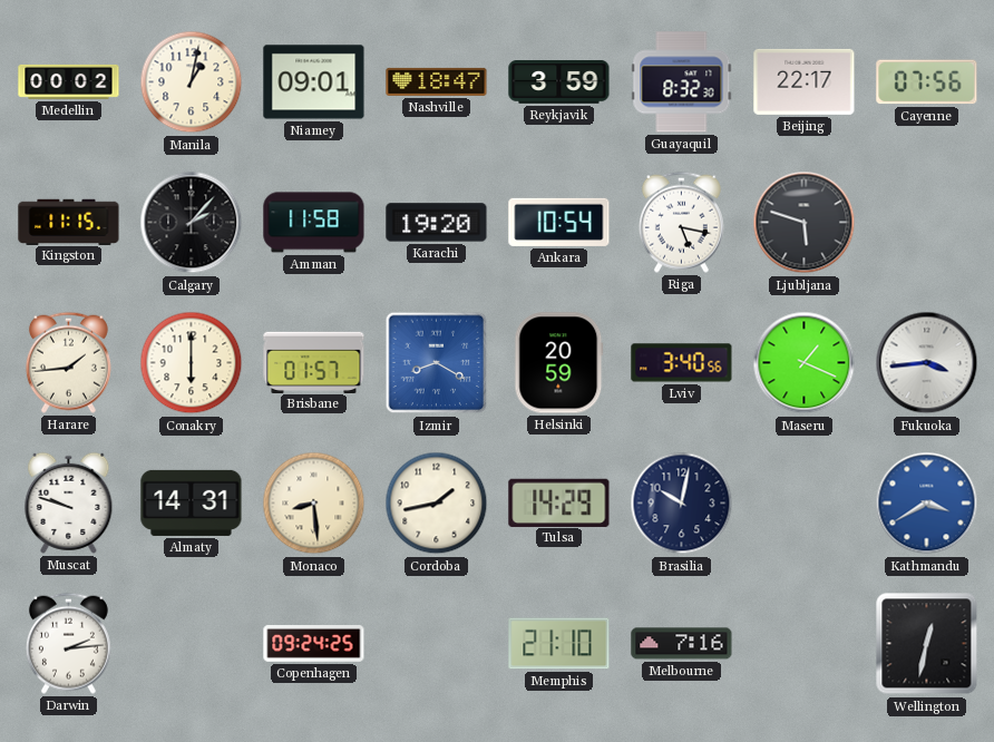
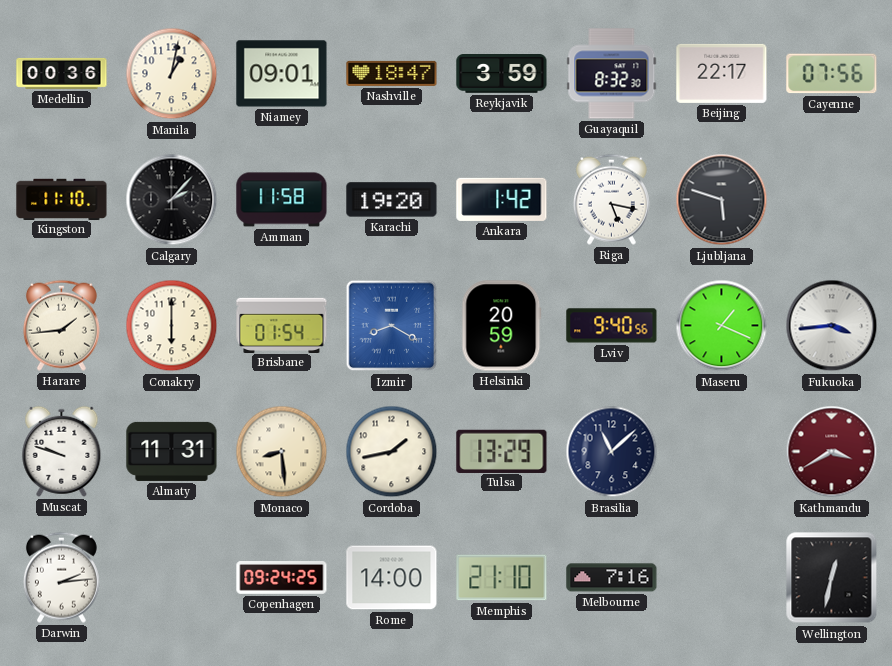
Medellin: 00:02 -> 00:36 (62, 73)
Kingston: 11:15 -> 11:10 (62, 199)
Ankara: 10:54 -> 1:42 (502, 199)
Brisbane: 01:57 -> 01:54 (282, 325)
Lviv: 3:40 -> 9:40 (612, 326)
Almaty: 14:31 -> 11:31 (172, 451)
Tulsa: 14:29 -> 13:29 (502, 451)
Brasilia: 10:02 -> 11:08 (612, 452)
Kathmandu dial: blue -> burgundy (832, 452)
Rome: none -> 14:00 (392, 578)
